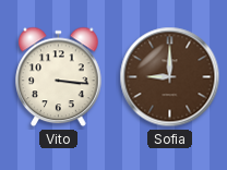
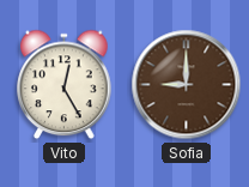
Vito: 3:16 -> 12:25 (65, 85)
